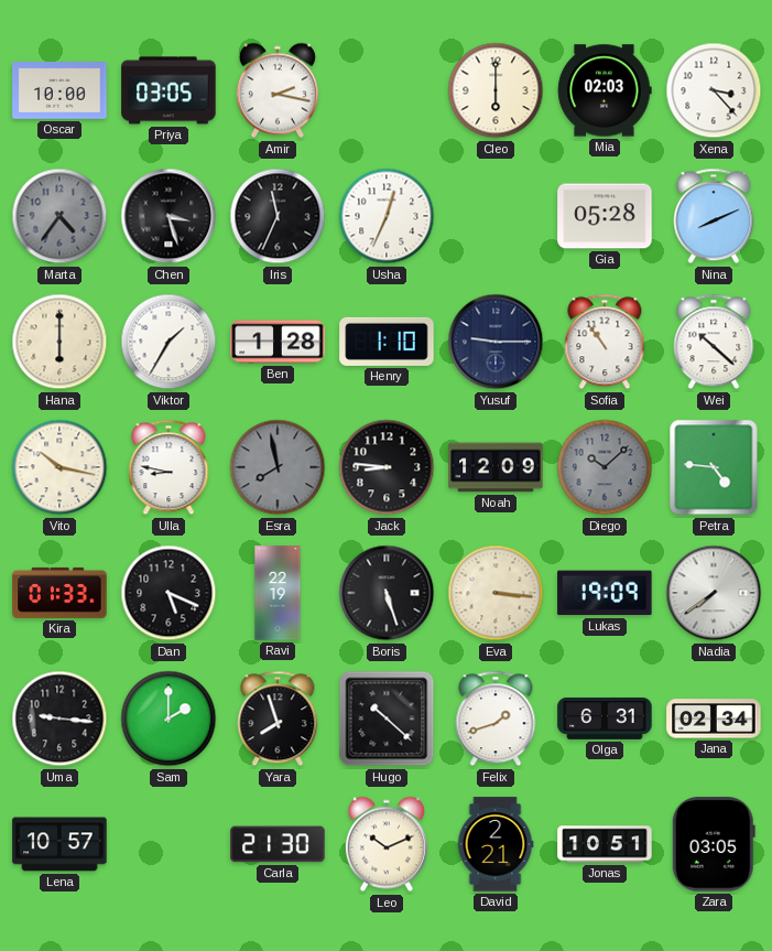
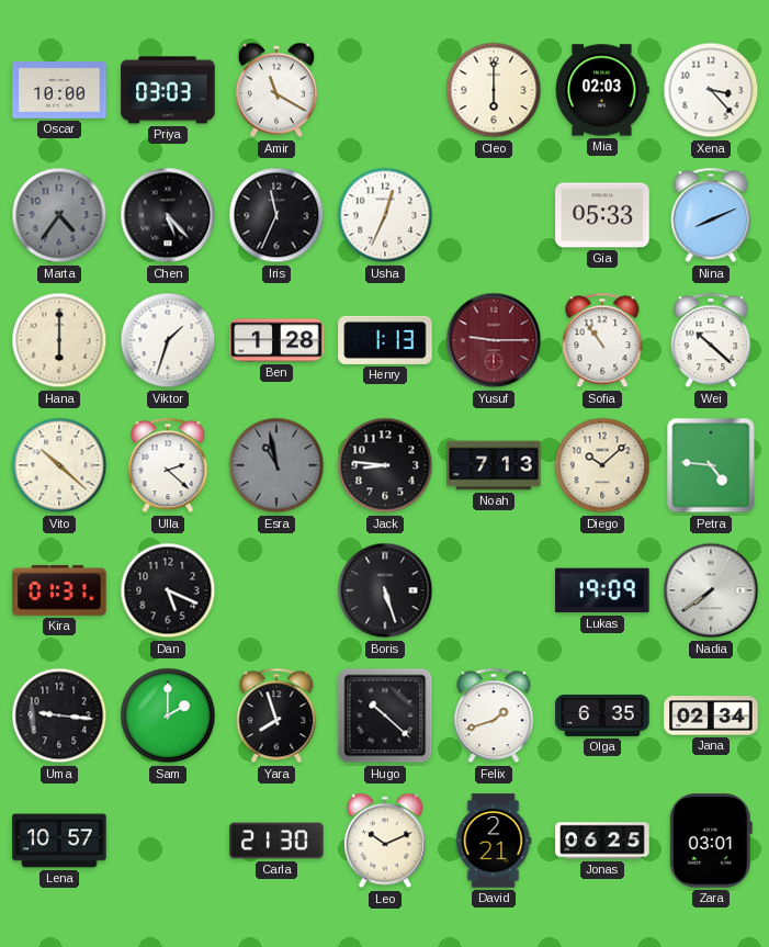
Priya: 03:05 -> 03:03 (168, 90)
Amir: 2:17 -> 11:20 (276, 90)
Chen: 3:27 -> 5:23 (168, 215)
Gia: 05:28 -> 05:33 (602, 215)
Viktor: 1:35 -> 1:33 (168, 340)
Henry: 1:10 -> 1:13 (385, 340)
Yusuf dial: navy -> burgundy (494, 340)
Vito: 10:17 -> 10:22 (59, 465)
Ulla: 8:47 -> 2:22 (168, 465)
Esra: 7:58 -> 10:58 (276, 465)
Noah: 12:09 -> 7:13 (494, 465)
Diego dial: grey -> cream (602, 465)
Kira: 01:33 -> 01:31 (59, 590)
Ravi: 22:19 -> none (278, 593)
Eva: 3:16 -> none (496, 593)
Olga: 6:31 -> 6:35 (602, 715)
Jonas: 10:51 -> 06:25 (602, 841)
Zara: 03:05 -> 03:01 (711, 841)
